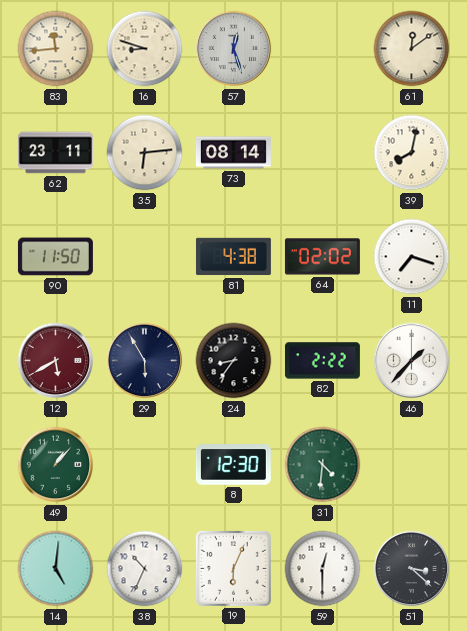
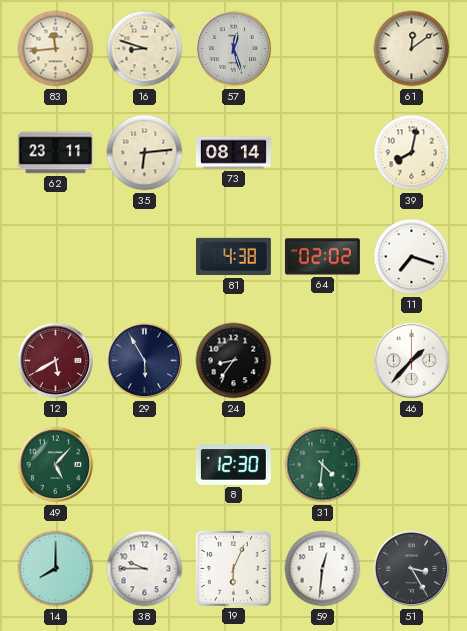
90: 11:50 -> none (55, 257)
82: 2:22 -> none (322, 361)
49: 1:07 -> 5:07 (56, 465)
14: 5:01 -> 8:00 (56, 569)
38: 10:34 -> 9:45 (145, 569)
59: 12:30 -> 12:31 (323, 569)
51: 3:22 -> 3:25 (412, 569)
